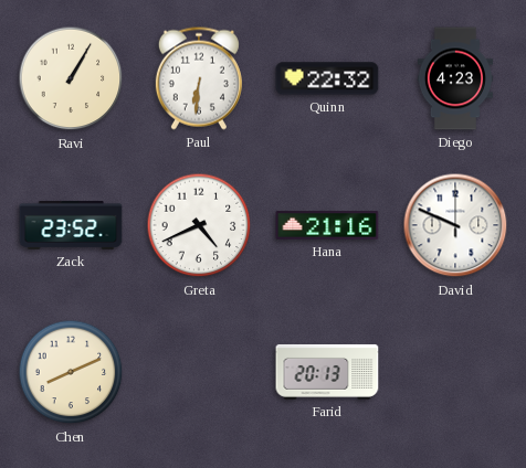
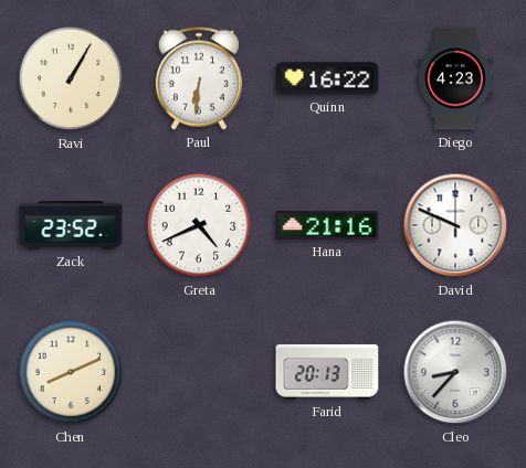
Quinn: 22:32 -> 16:22 (327, 78)
Cleo: none -> 8:37 (455, 372)
